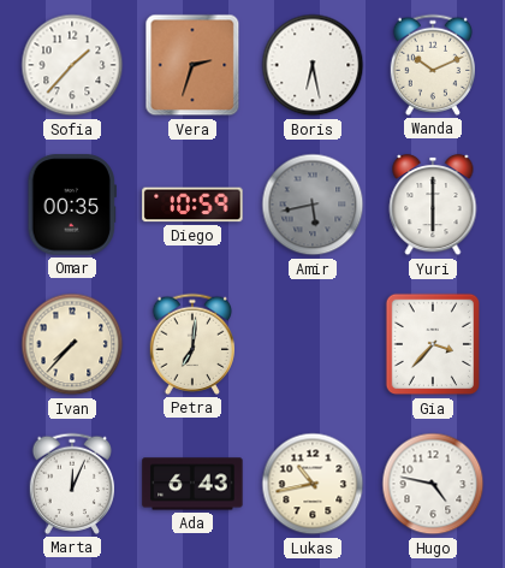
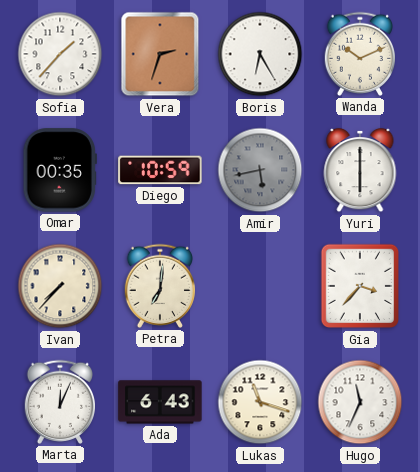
Boris: 6:28 -> 6:25 (260, 54)
Lukas: 10:43 -> 11:18 (260, 402)
Hugo: 4:47 -> 11:34 (360, 402)
